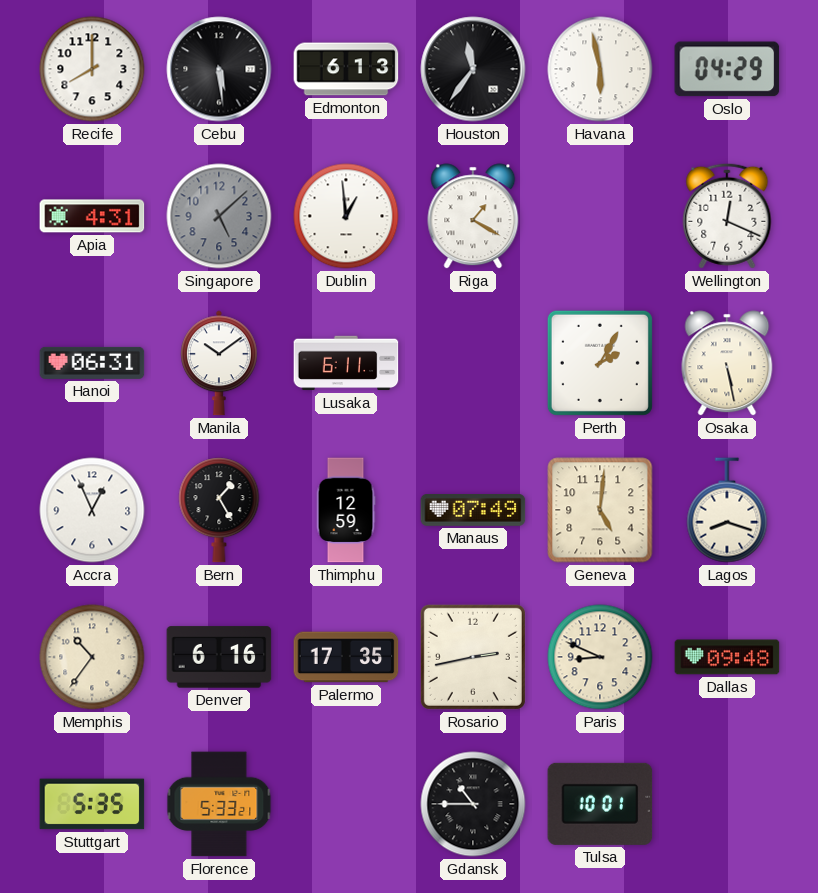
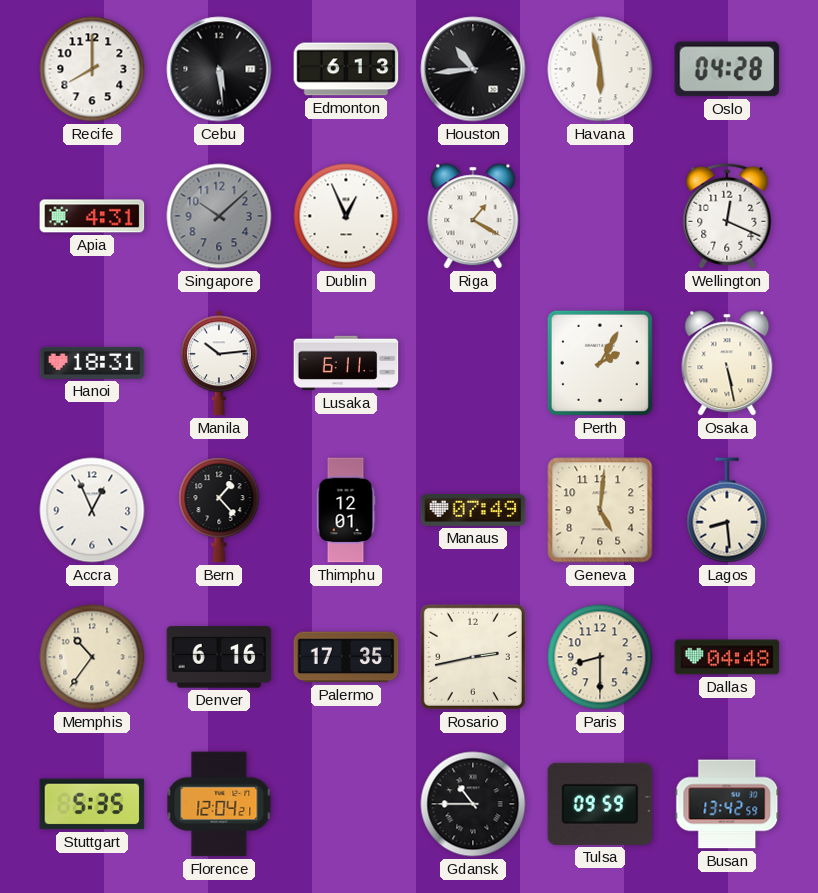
Houston: 11:36 -> 10:44 (473, 69)
Oslo: 04:29 -> 04:28 (727, 69)
Singapore: 5:08 -> 10:08 (219, 216)
Dublin: 12:59 -> 12:56 (346, 216)
Hanoi: 06:31 -> 18:31 (92, 363)
Manila: 10:09 -> 10:14 (220, 363)
Bern: 1:25 -> 1:23 (219, 510)
Thimphu: 12:59 -> 12:01 (346, 510)
Lagos: 8:18 -> 8:29 (727, 510)
Paris: 8:49 -> 8:30 (600, 657)
Dallas: 09:48 -> 04:48 (727, 657)
Florence: 5:33 -> 12:04 (219, 804)
Tulsa: 10:01 -> 09:59 (600, 804)
Busan: none -> 13:42 (727, 804)
